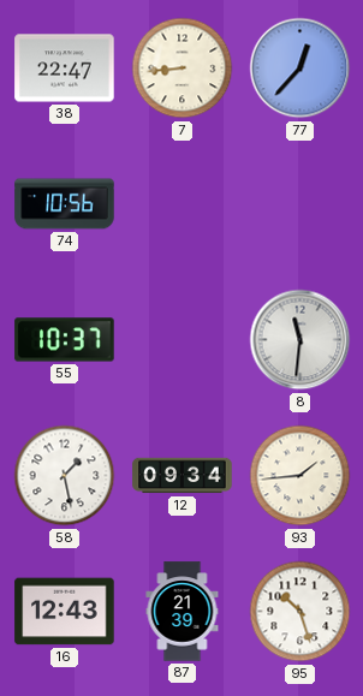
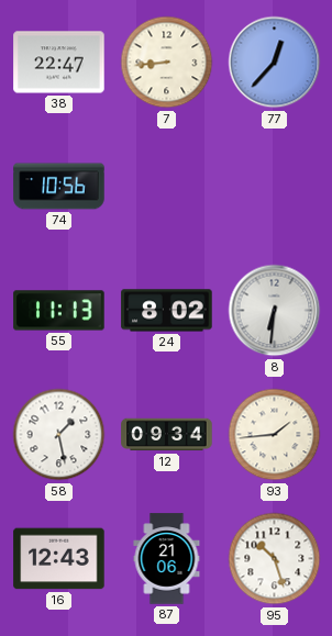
55: 10:37 -> 11:13 (59, 311)
24: none -> 8:02 (167, 311)
8: 11:31 -> 6:31 (275, 311)
87: 21:39 -> 21:06 (167, 559)
